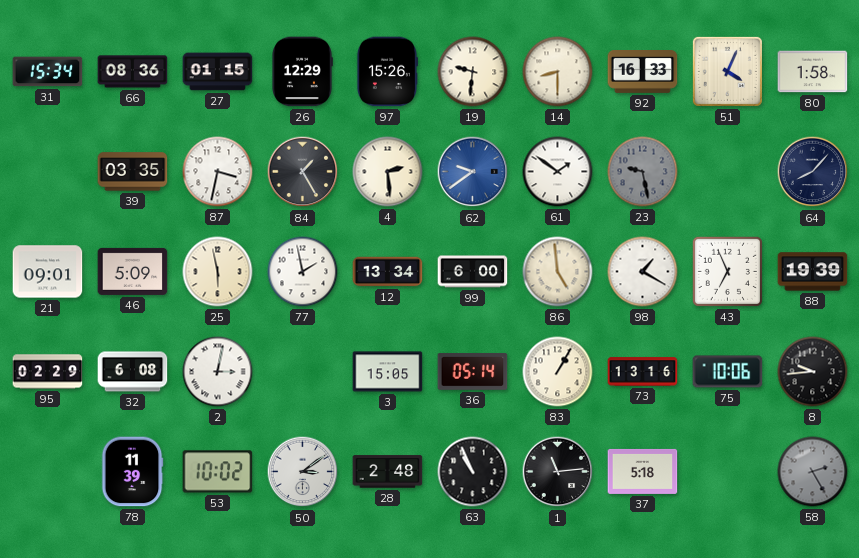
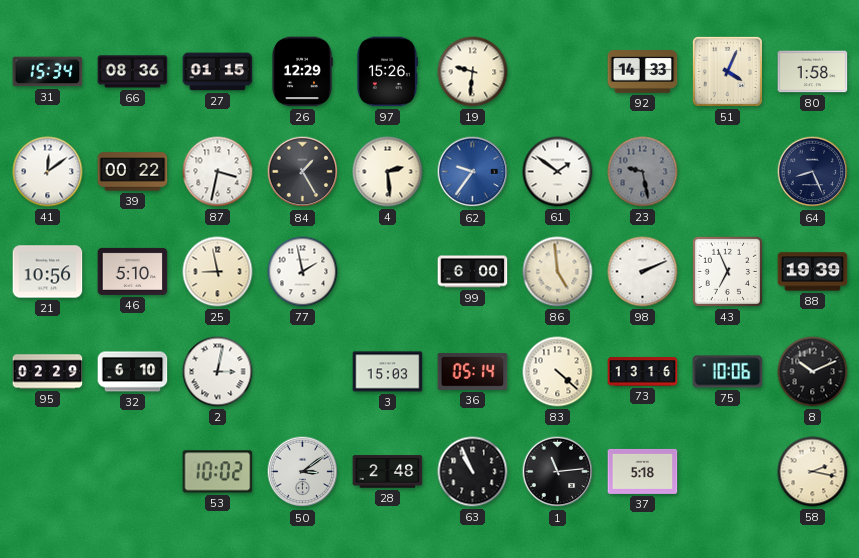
14: 8:30 -> none (558, 72)
92: 16:33 -> 14:33 (643, 72)
41: none -> 12:09 (48, 172)
39: 03:35 -> 00:22 (133, 172)
62: 9:39 -> 9:36 (473, 172)
64: 8:07 -> 8:26 (813, 172)
21: 09:01 -> 10:56 (48, 272)
46: 5:09 -> 5:10 (133, 271)
25: 5:58 -> 8:58 (218, 272)
12: 13:34 -> none (388, 272)
98: 1:20 -> 2:11 (643, 272)
32: 6:08 -> 6:10 (133, 372)
3: 15:05 -> 15:03 (388, 372)
83: 1:05 -> 4:22 (558, 372)
8: 9:44 -> 10:11 (813, 372)
78: 11:39 -> none (132, 472)
58: 2:25 -> 2:17 (813, 472)
58 dial: grey -> cream (813, 472)
